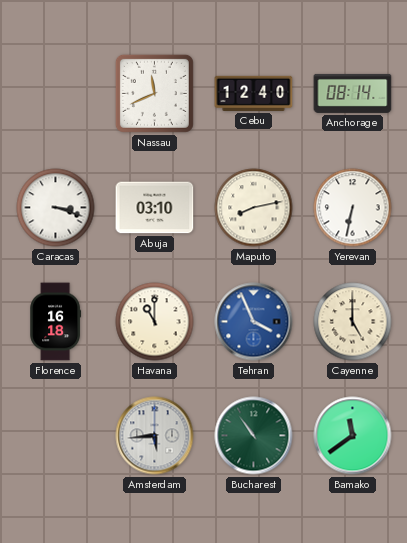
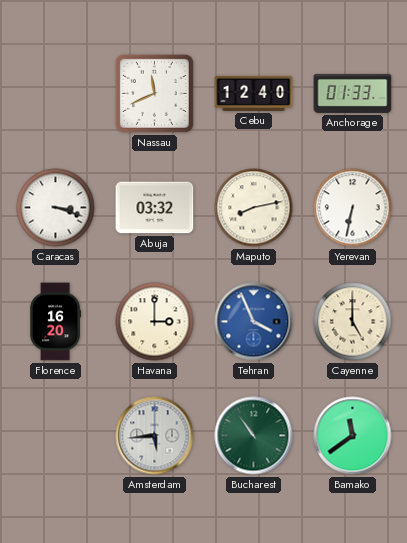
Anchorage: 08:14 -> 01:33 (353, 93)
Abuja: 03:10 -> 03:32 (155, 208)
Florence: 16:18 -> 16:20 (56, 322)
Havana: 11:00 -> 3:00 (155, 322)
